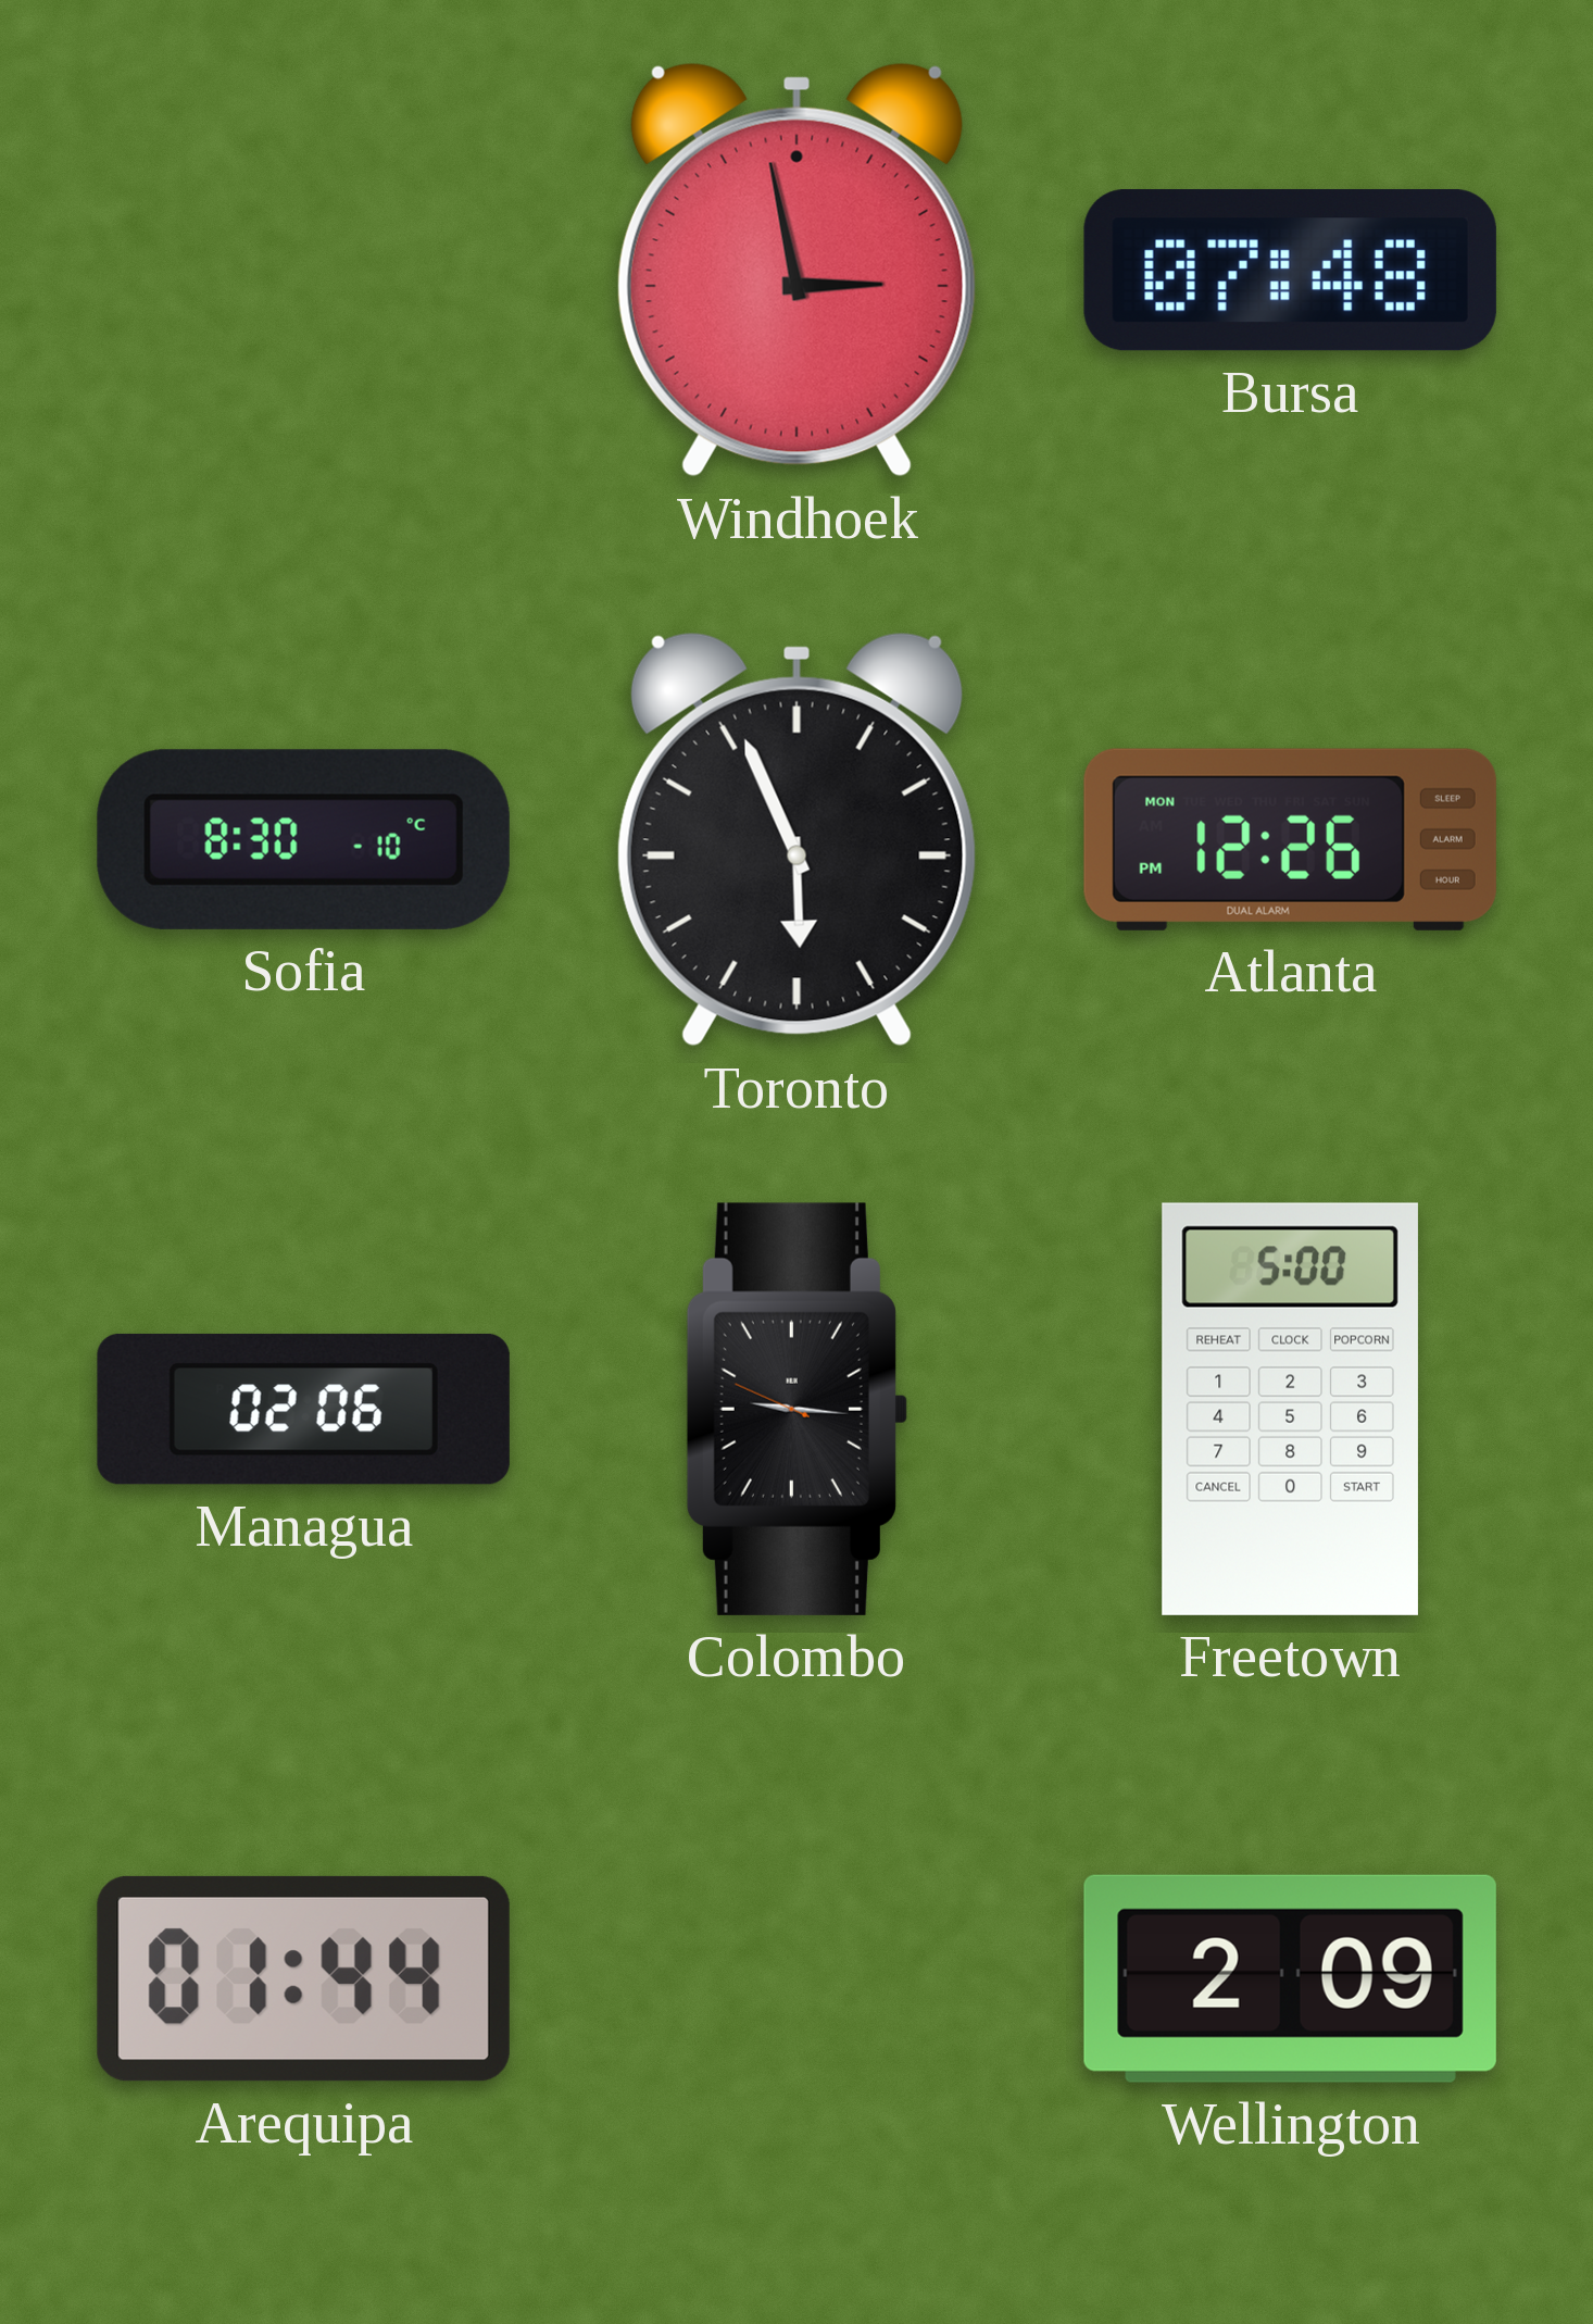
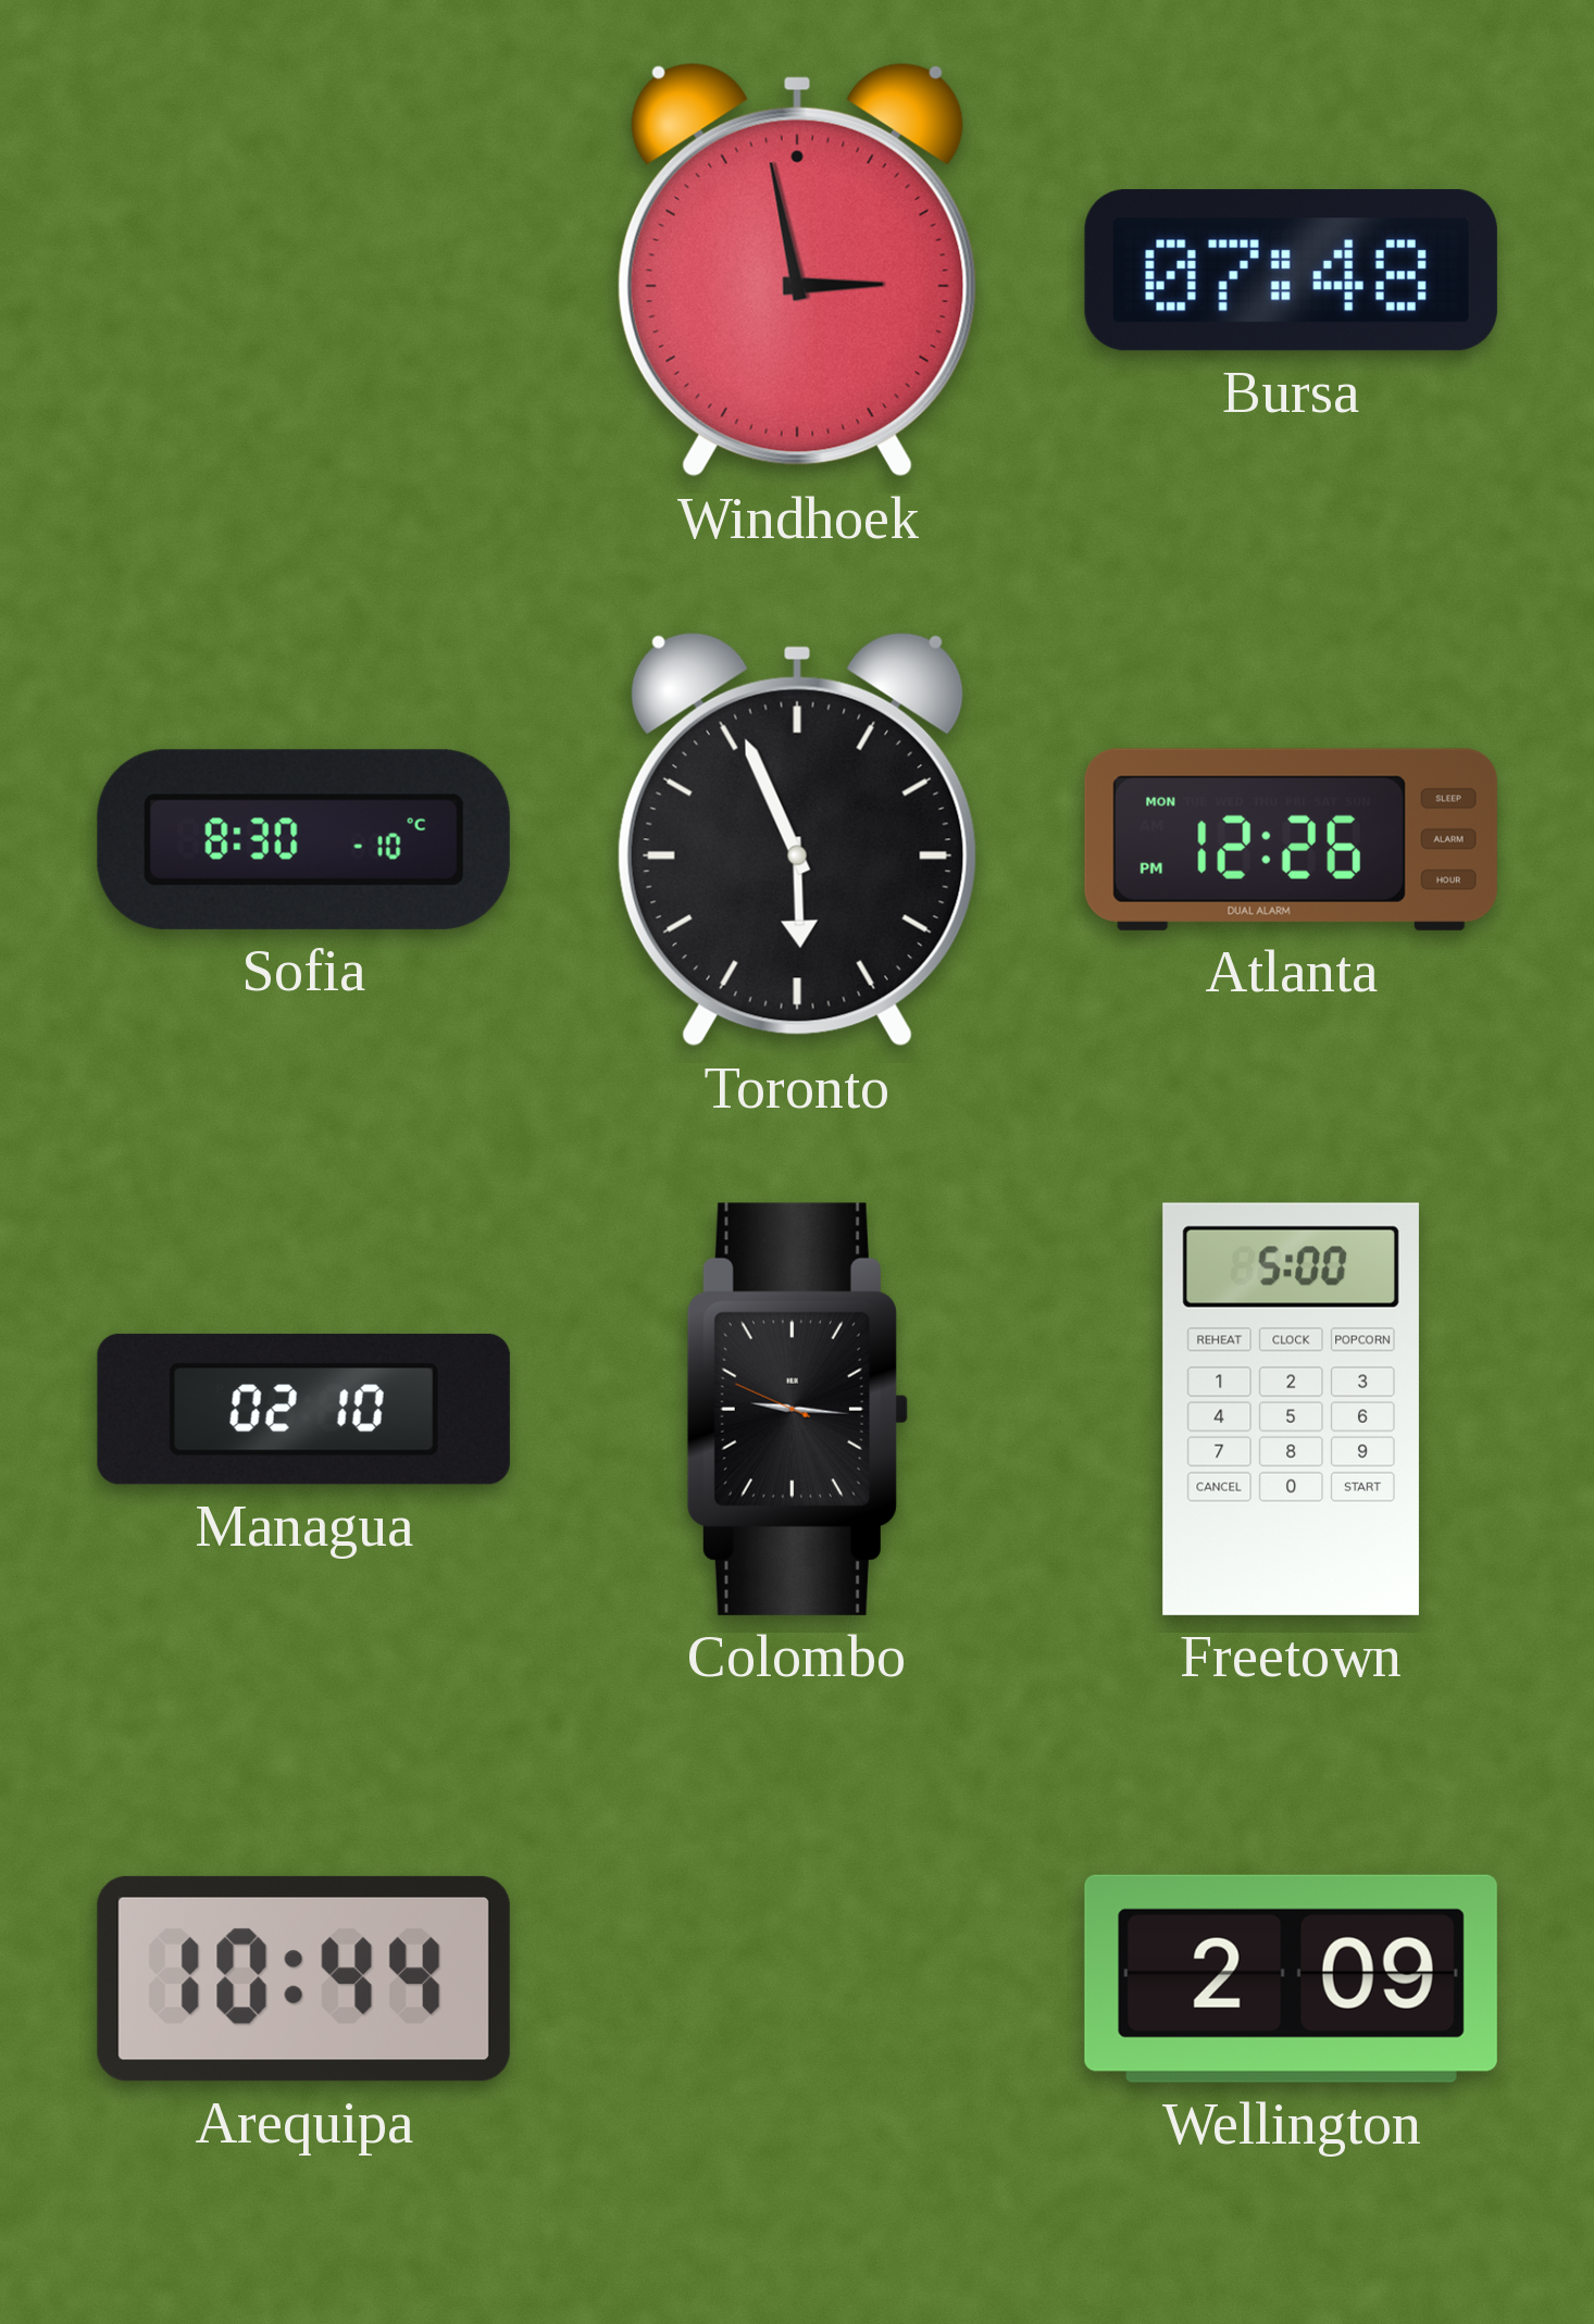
Managua: 02:06 -> 02:10 (303, 1409)
Arequipa: 01:44 -> 10:44 (303, 1978)
